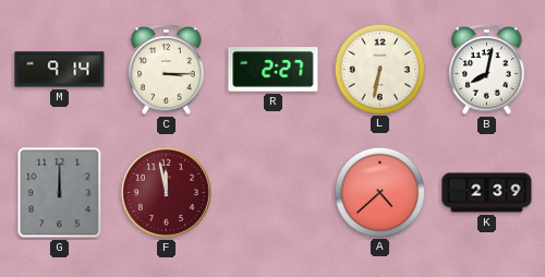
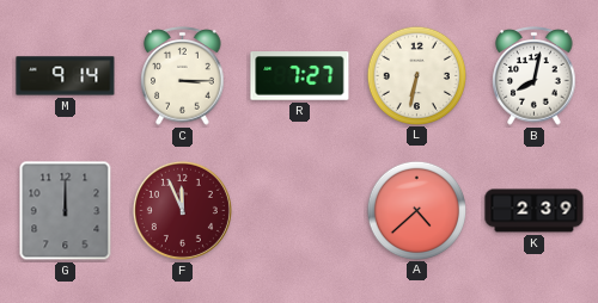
R: 2:27 -> 7:27 (300, 76)
F: 11:58 -> 11:56 (182, 210)
